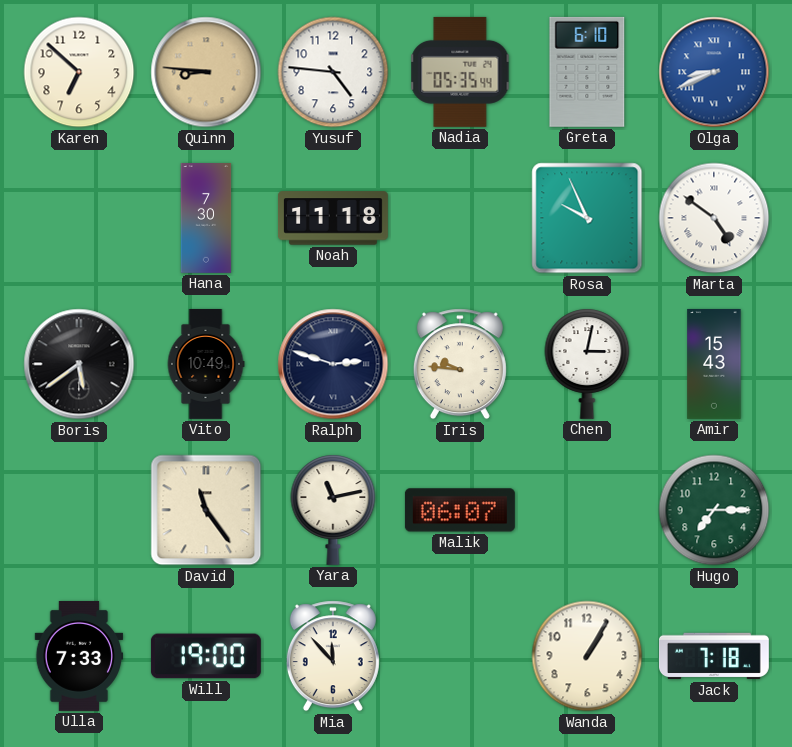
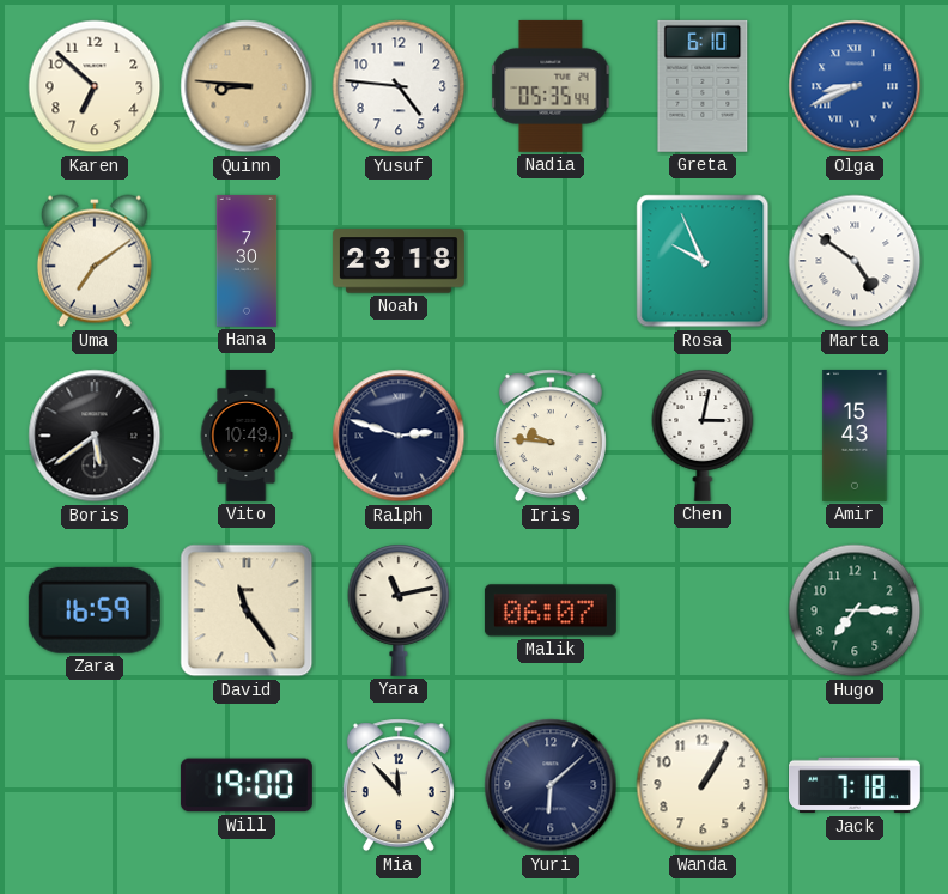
Uma: none -> 7:09 (95, 261)
Noah: 11:18 -> 23:18 (399, 261)
Zara: none -> 16:59 (95, 610)
Ulla: 7:33 -> none (79, 656)
Yuri: none -> 6:08 (551, 785)
